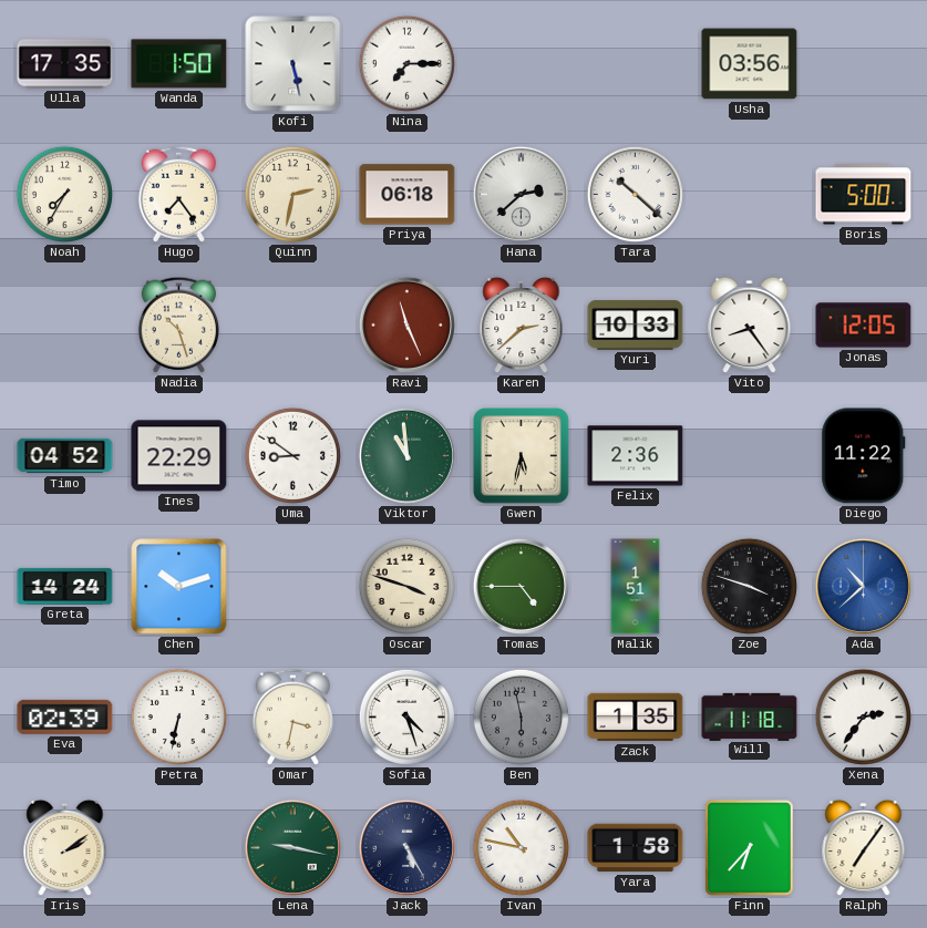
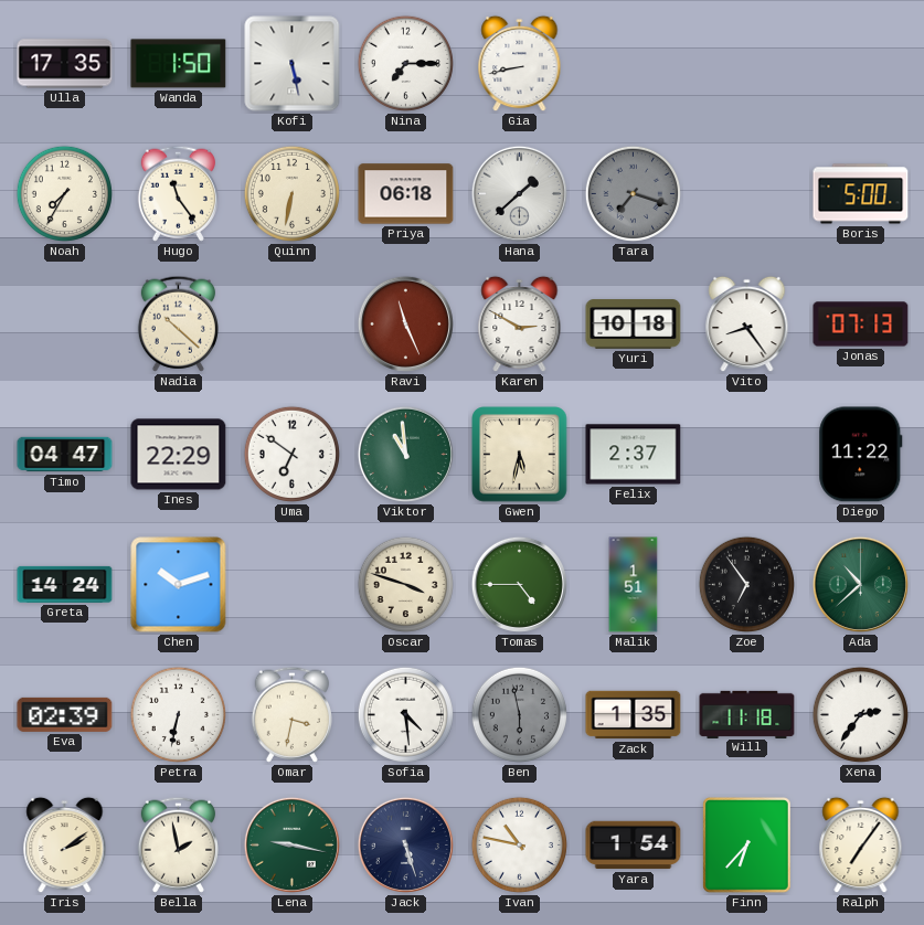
Gia: none -> 8:43 (520, 64)
Usha: 03:56 -> none (750, 64)
Hugo: 7:24 -> 11:24 (178, 193)
Quinn: 2:32 -> 6:32 (291, 193)
Hana: 2:38 -> 1:38 (519, 193)
Tara: 10:22 -> 7:18 (633, 193)
Tara dial: white -> grey (633, 193)
Nadia: 10:27 -> 10:22 (178, 323)
Karen: 2:38 -> 2:50 (520, 325)
Yuri: 10:33 -> 10:18 (634, 325)
Jonas: 12:05 -> 07:13 (861, 325)
Timo: 04:52 -> 04:47 (65, 455)
Uma: 8:51 -> 6:51 (291, 454)
Felix: 2:36 -> 2:37 (634, 455)
Zoe: 3:48 -> 6:54 (746, 584)
Ada dial: blue -> green (860, 584)
Sofia: 4:27 -> 4:29 (405, 714)
Bella: none -> 1:58 (178, 844)
Jack: 5:25 -> 5:27 (405, 844)
Yara: 1:58 -> 1:54 (634, 846)
